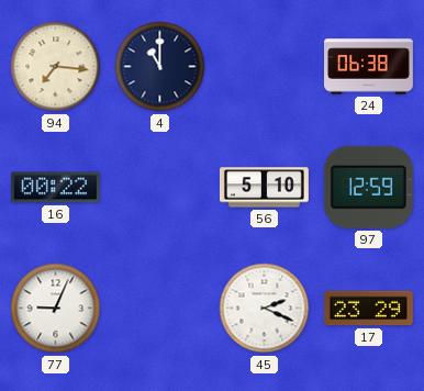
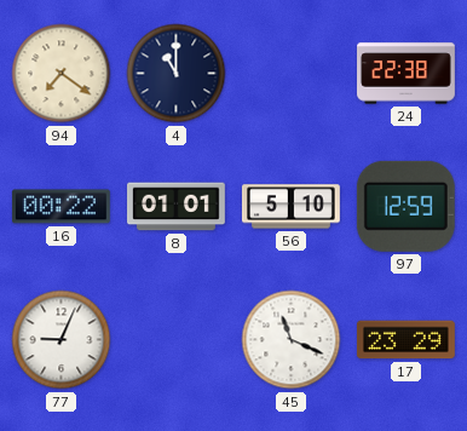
94: 7:16 -> 7:21 (62, 74)
24: 06:38 -> 22:38 (407, 74)
8: none -> 01:01 (177, 207)
45: 2:19 -> 11:19 (292, 340)
